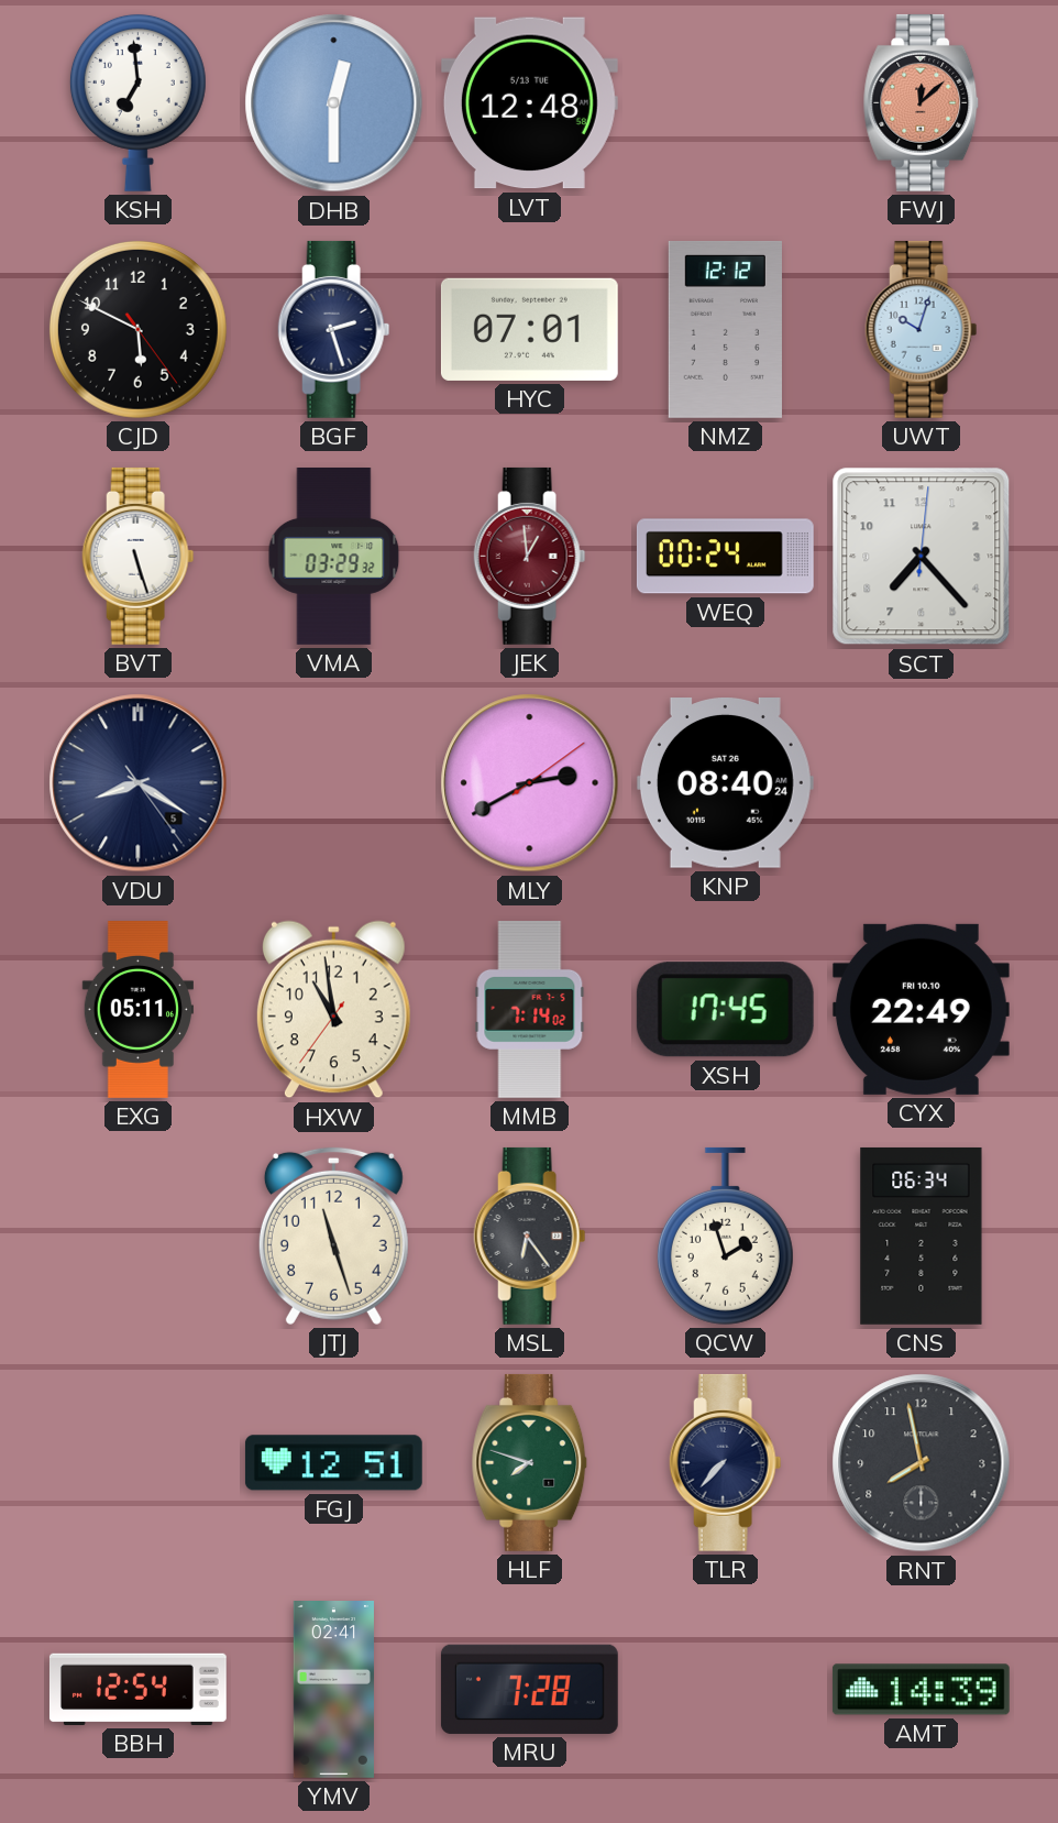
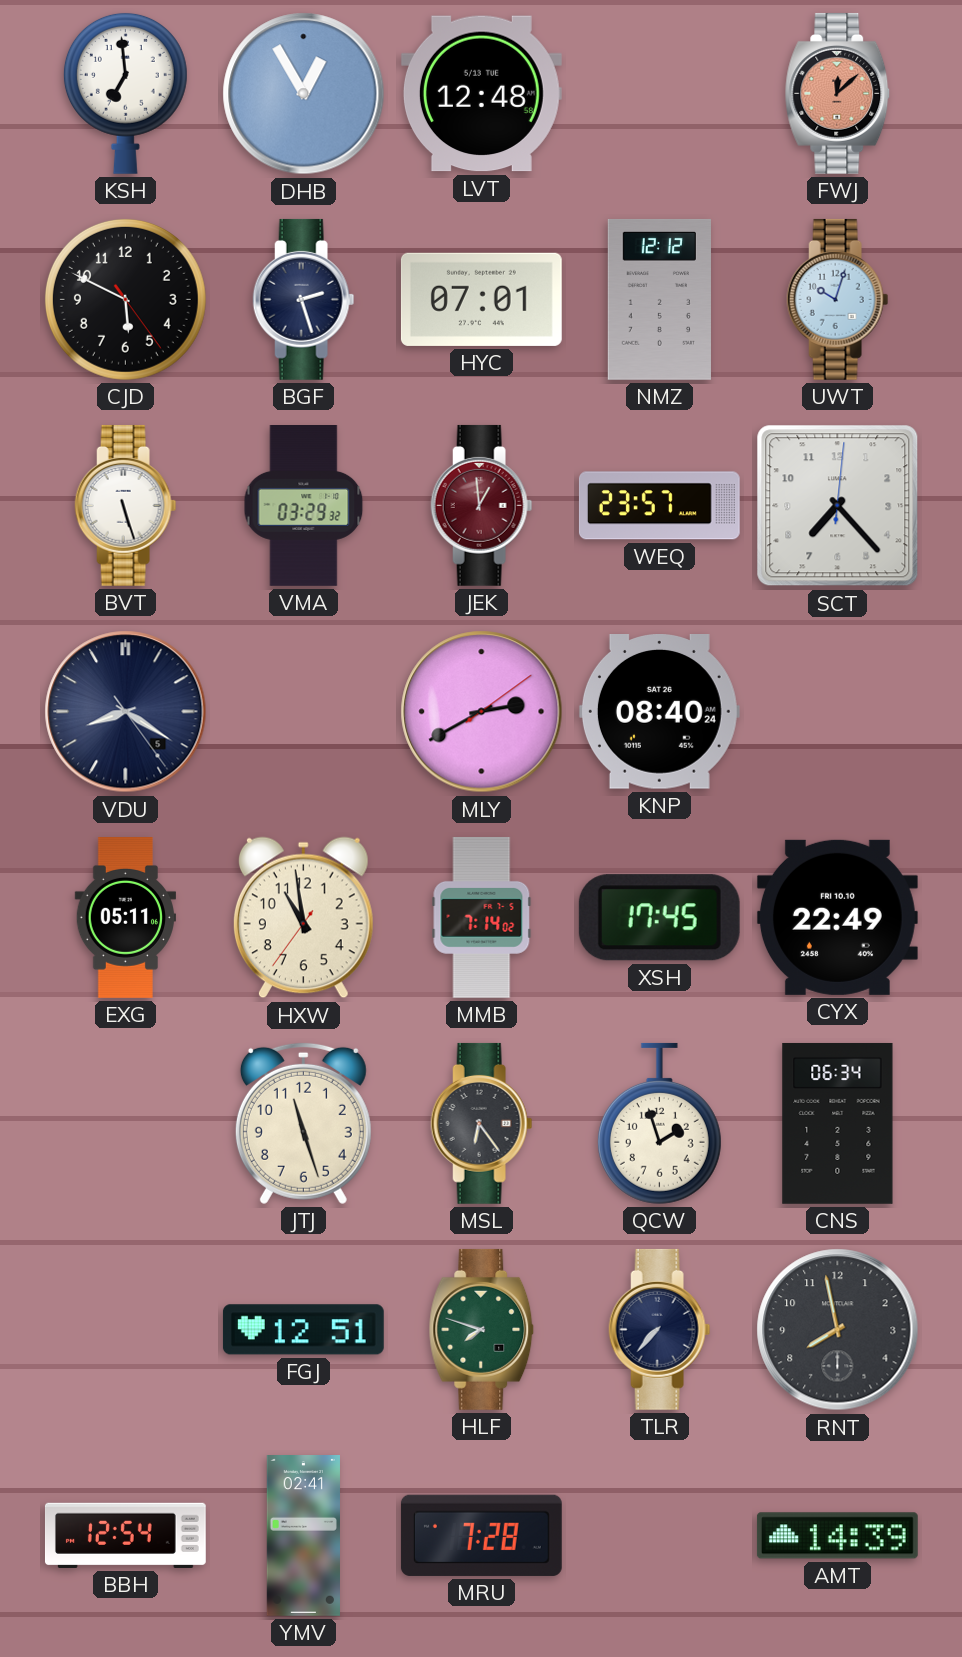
DHB: 12:30 -> 12:55 (304, 94)
WEQ: 00:24 -> 23:57 (659, 506)
